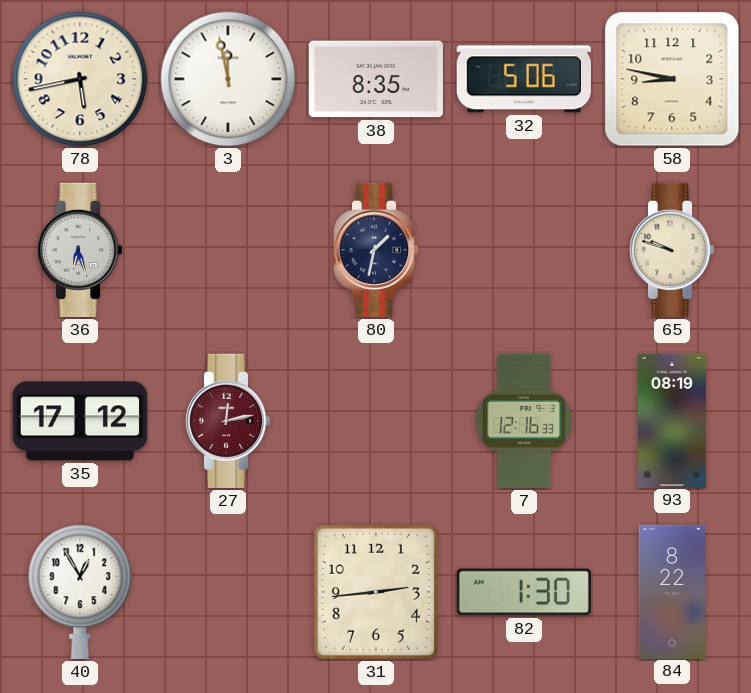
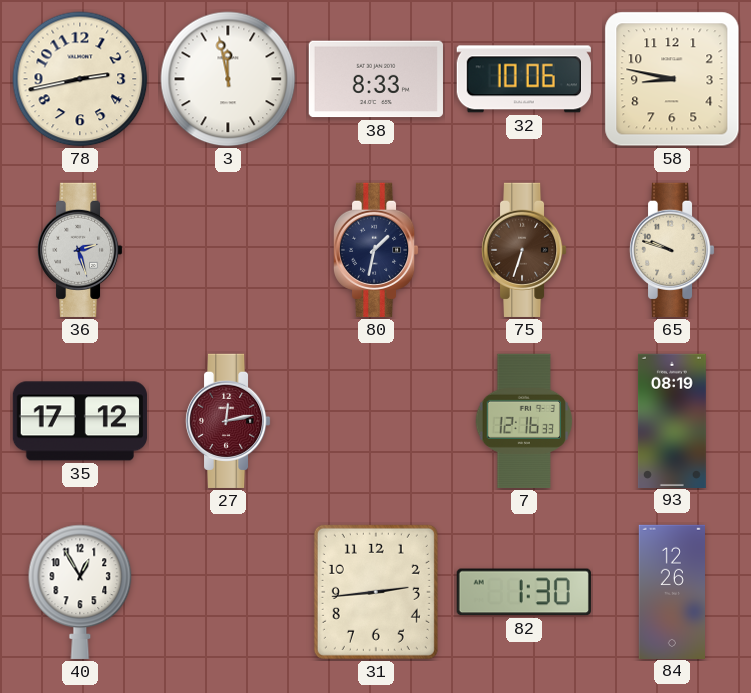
78: 5:43 -> 2:43 (80, 79)
38: 8:35 -> 8:33 (376, 79)
32: 5:06 -> 10:06 (524, 79)
36: 6:27 -> 2:27 (80, 250)
75: none -> 6:33 (524, 250)
84: 8:22 -> 12:26 (671, 591)
